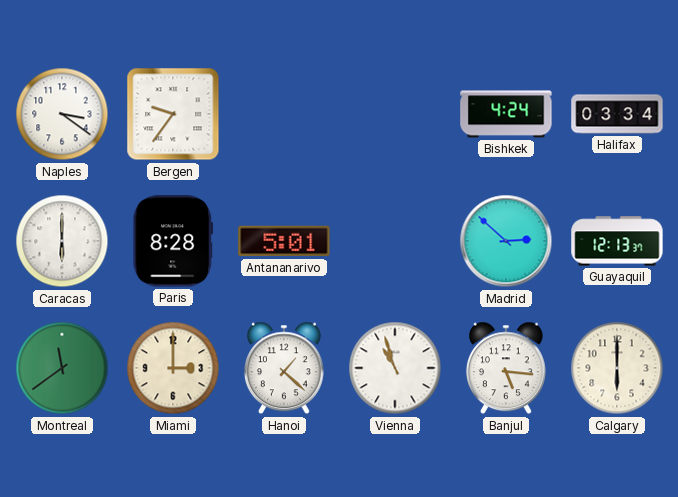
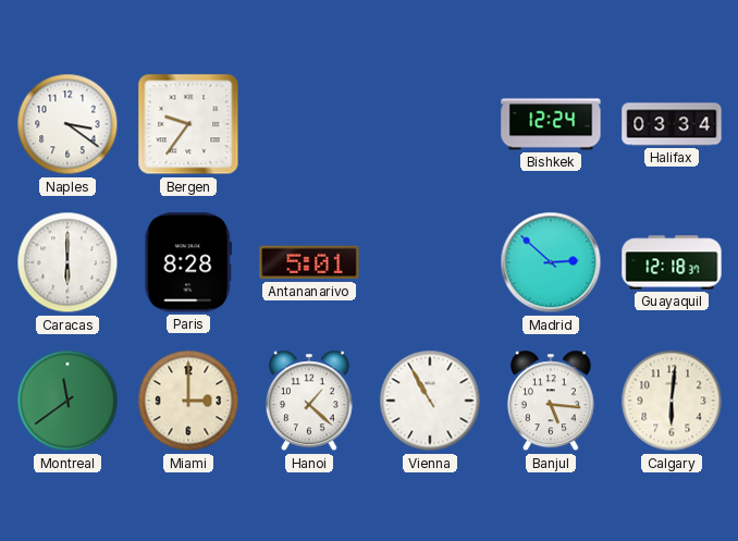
Bishkek: 4:24 -> 12:24 (551, 124)
Guayaquil: 12:13 -> 12:18 (672, 262)
Vienna: 10:57 -> 10:55 (430, 401)
Calgary: 6:00 -> 6:01 (672, 401)
